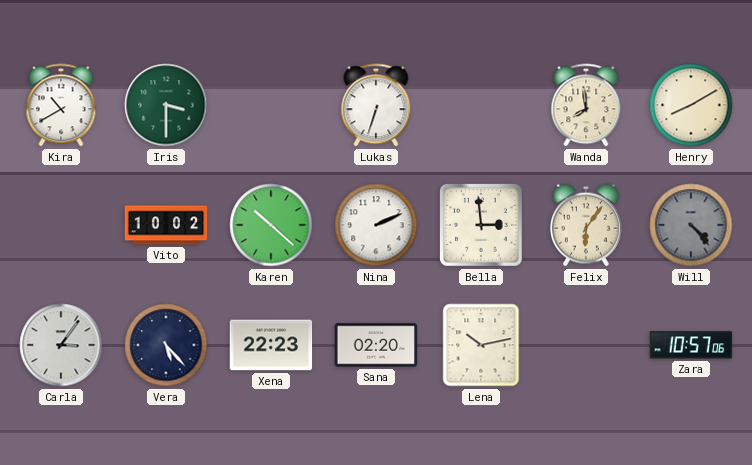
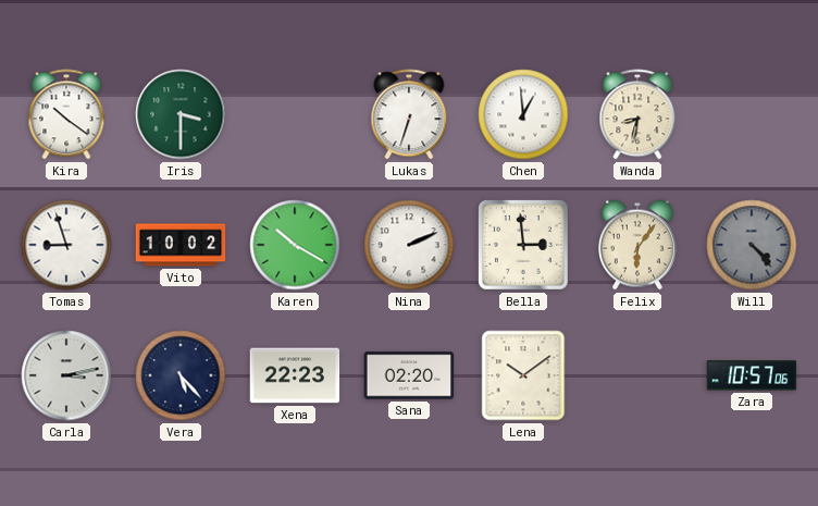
Kira: 10:40 -> 10:21 (66, 114)
Chen: none -> 12:59 (523, 114)
Wanda: 7:59 -> 8:32 (637, 114)
Henry: 8:10 -> none (691, 105)
Tomas: none -> 8:57 (66, 245)
Karen: 10:22 -> 10:20 (295, 245)
Carla: 3:06 -> 3:13 (66, 375)
Lena: 10:13 -> 10:09 (523, 375)
